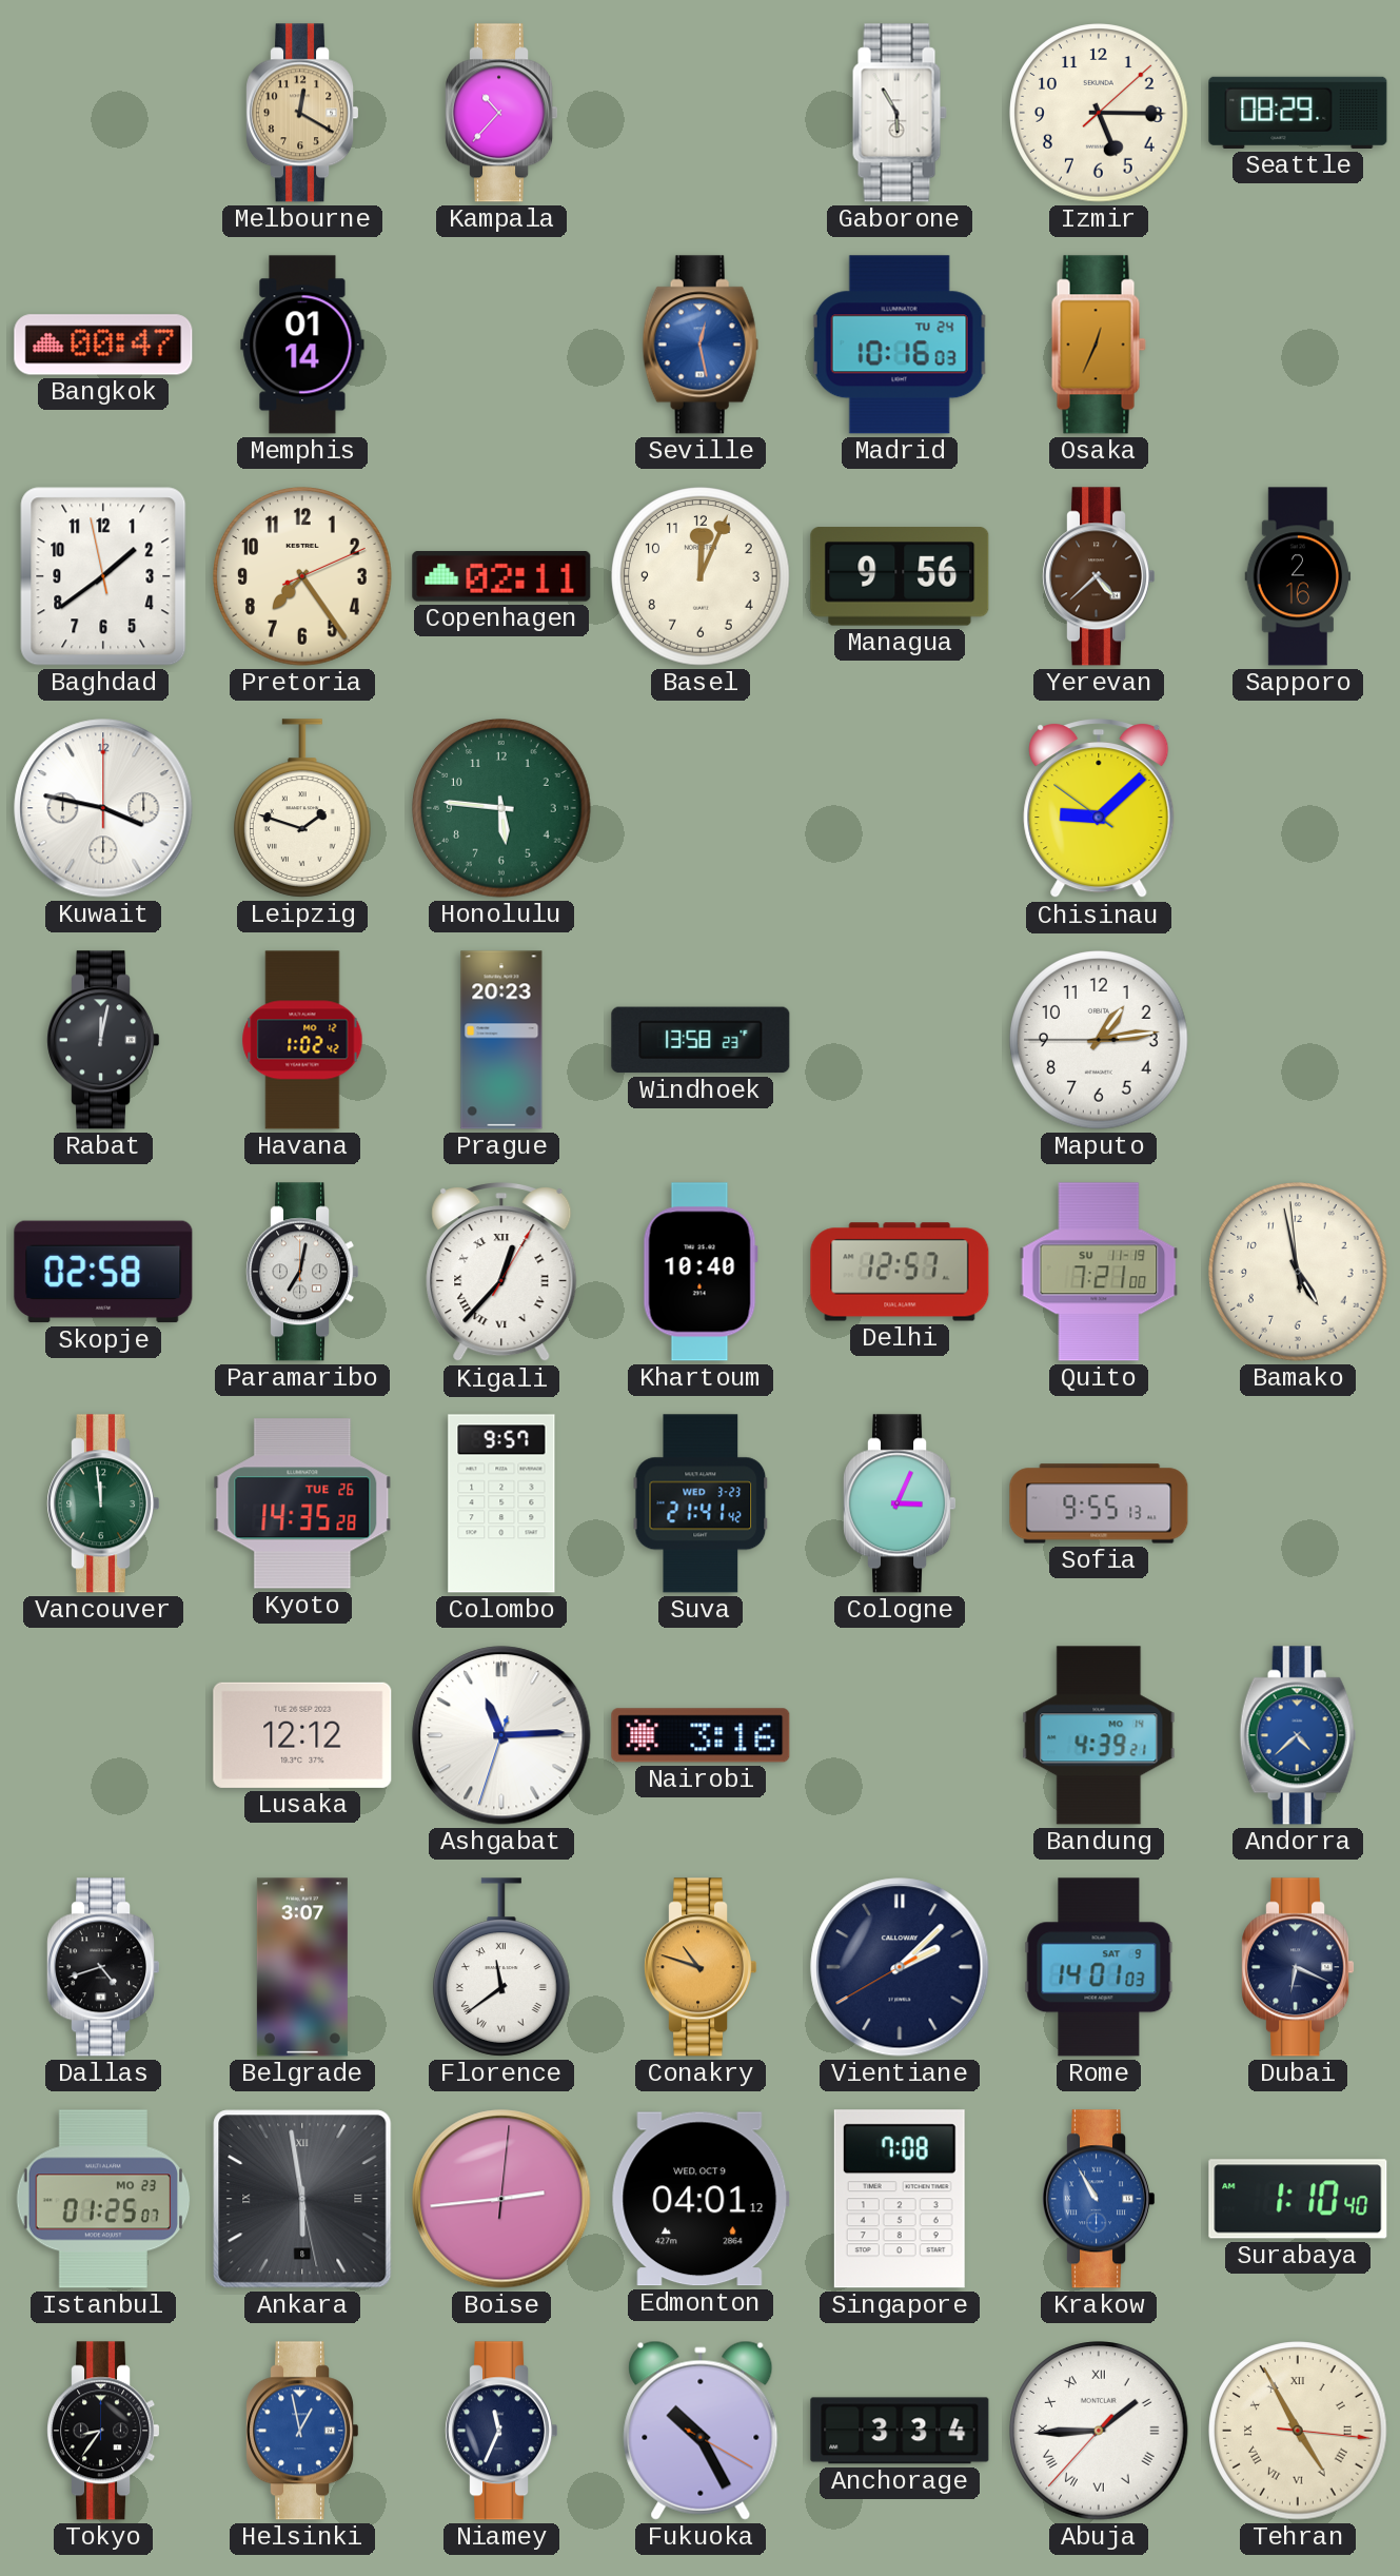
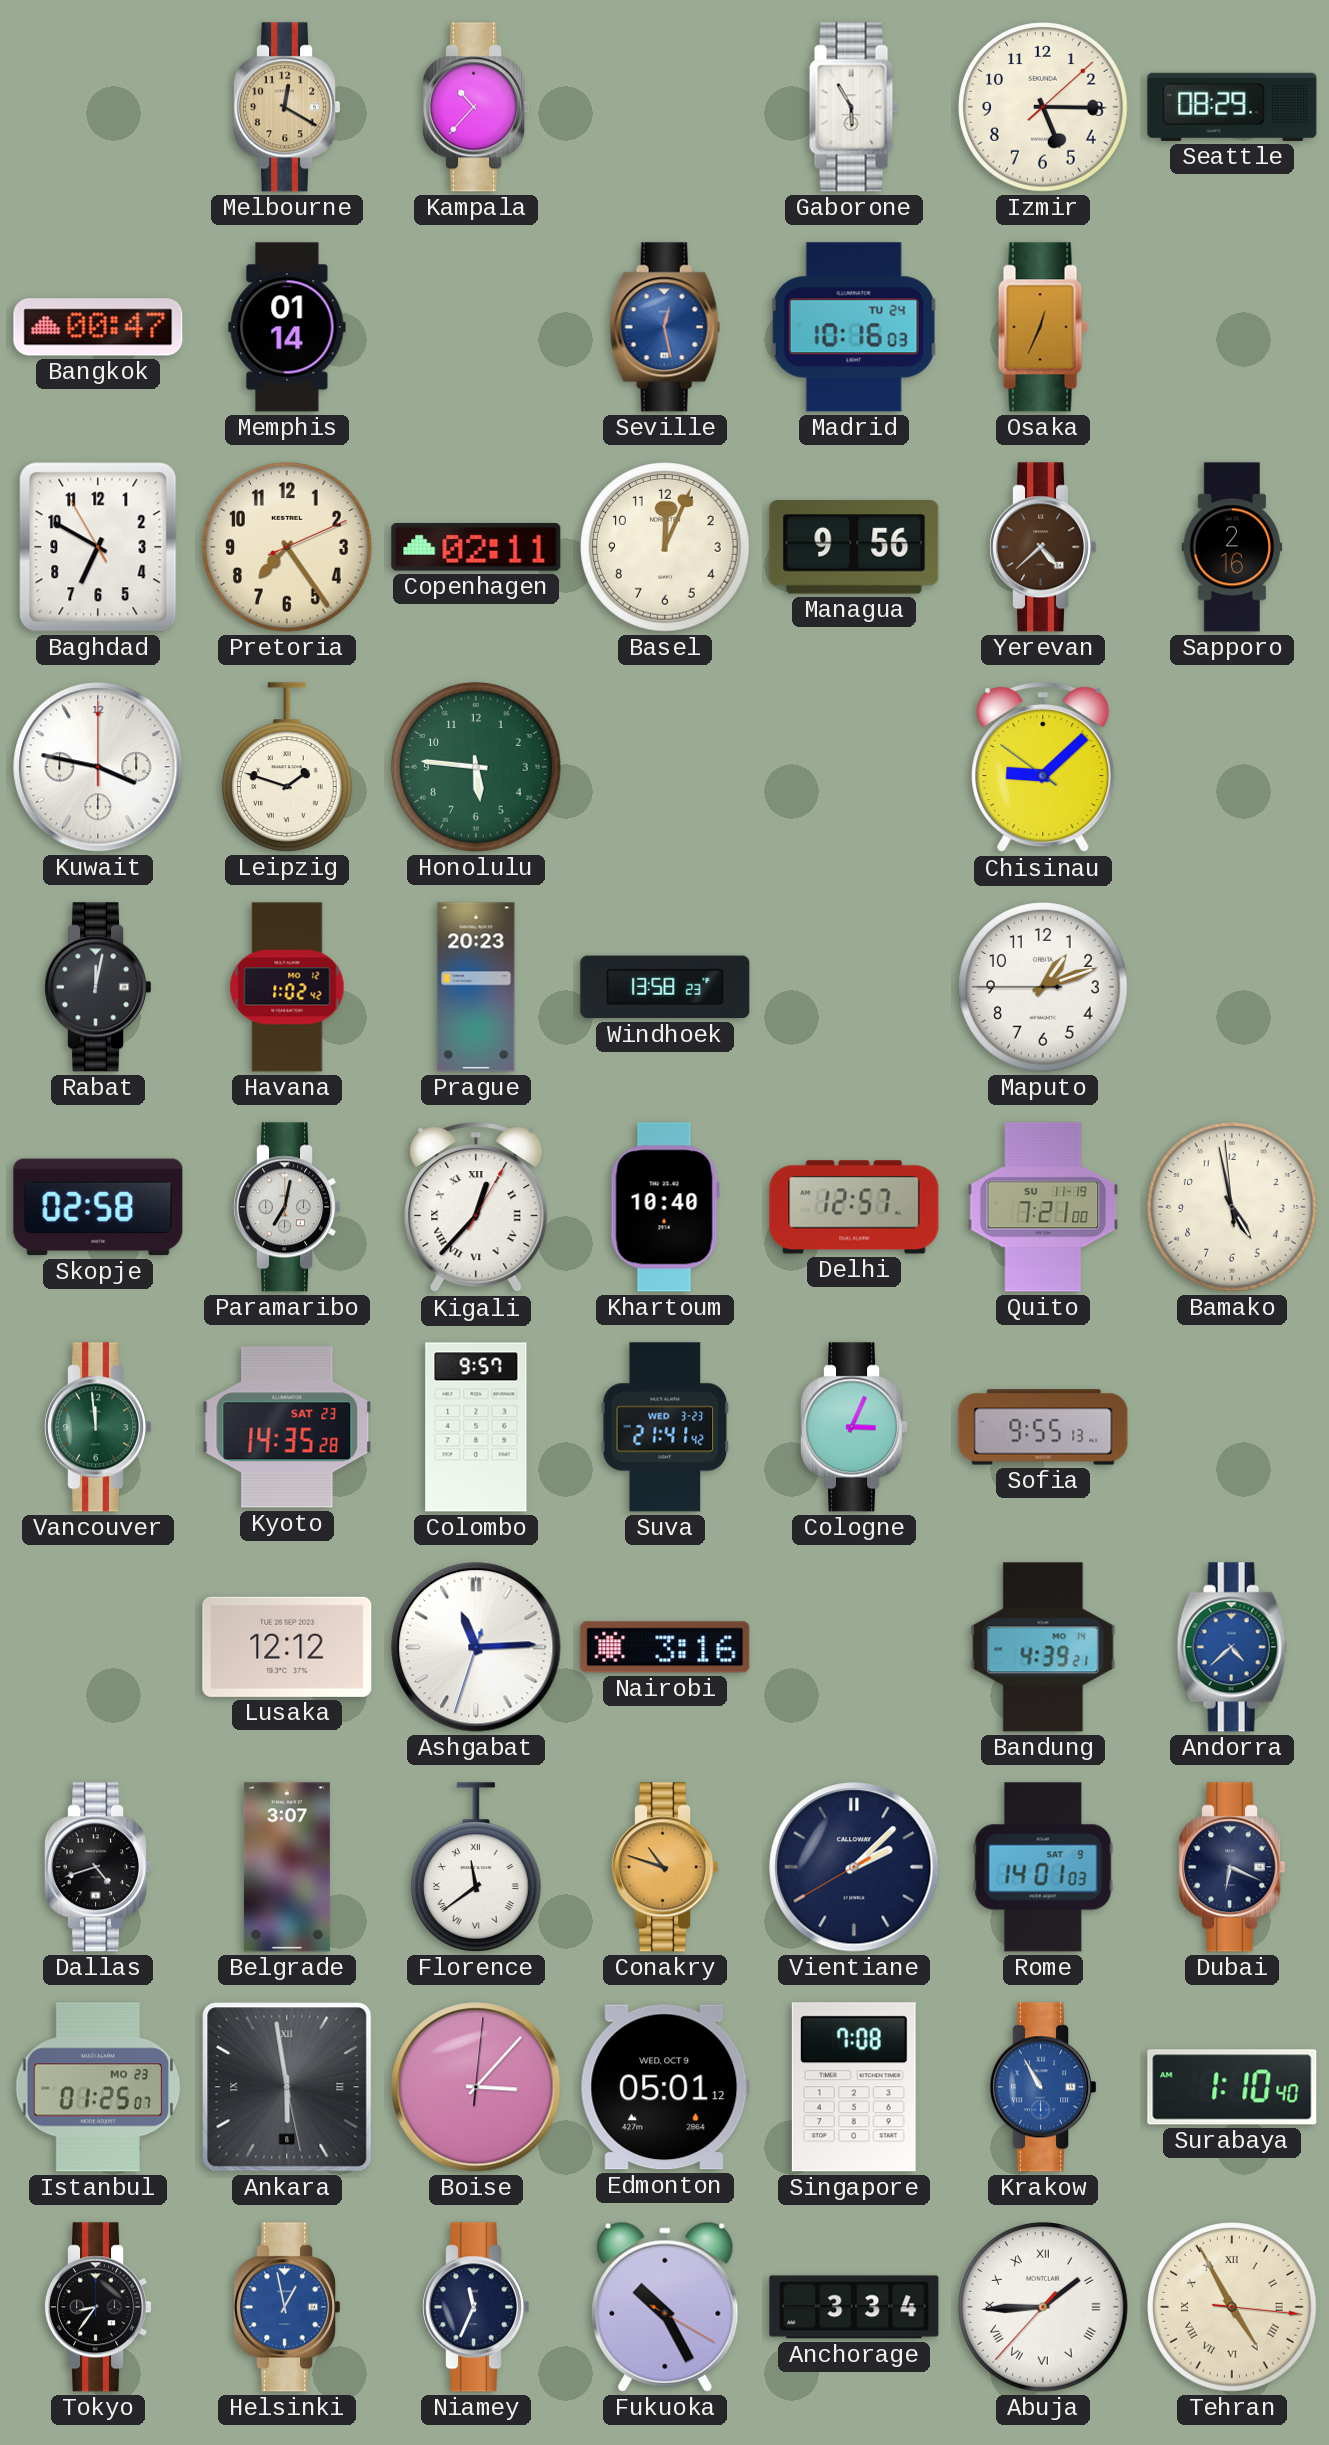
Baghdad: 1:38 -> 6:49 (98, 547)
Maputo: 1:13 -> 1:11 (1043, 987)
Kyoto date: TUE 26 -> SAT 23 (287, 1427)
Boise: 2:44 -> 3:07 (476, 2087)
Edmonton: 04:01 -> 05:01 (665, 2087)
